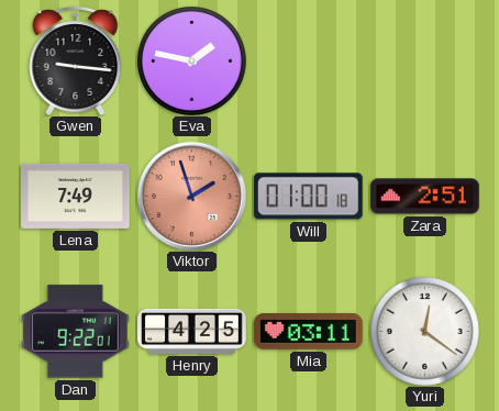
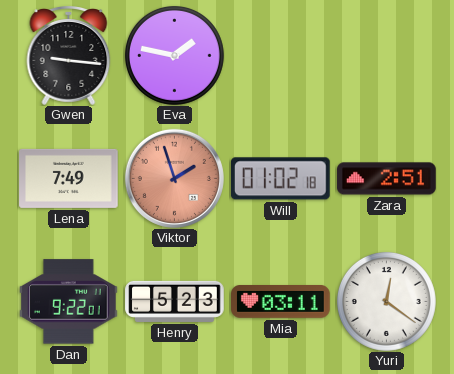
Will: 01:00 -> 01:02 (280, 179)
Henry: 4:25 -> 5:23 (175, 301)
